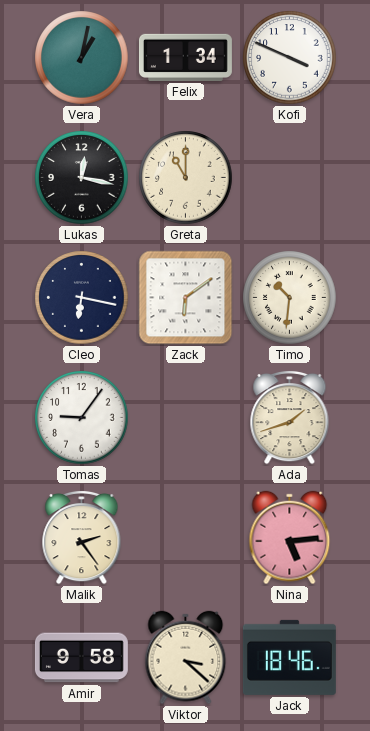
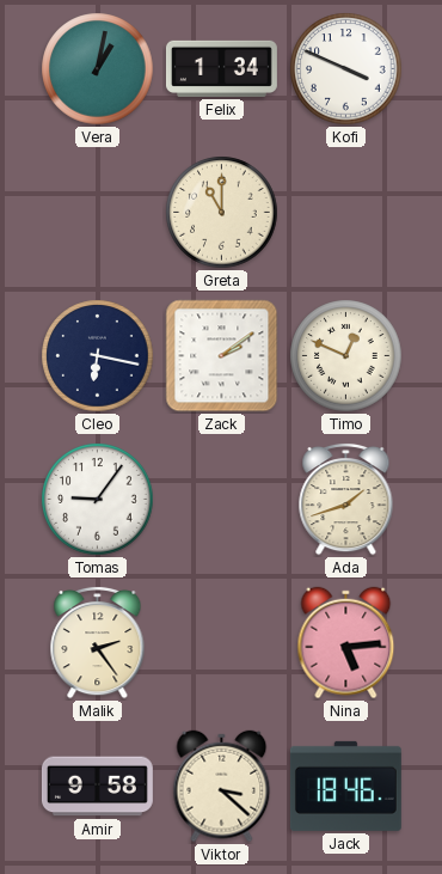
Lukas: 12:17 -> none (82, 178)
Zack: 6:09 -> 2:09 (222, 356)
Timo: 10:31 -> 12:49 (346, 356)
